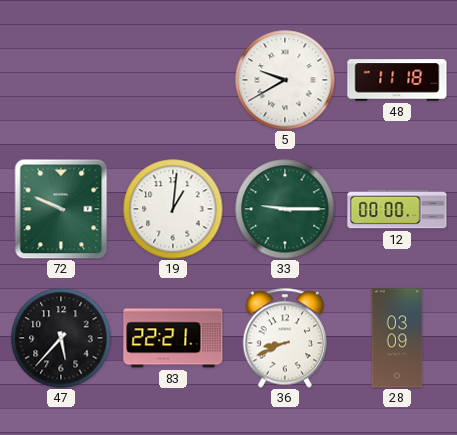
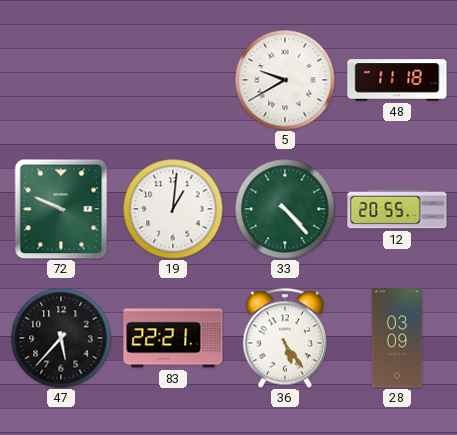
33: 9:15 -> 4:23 (285, 209)
12: 00:00 -> 20:55 (397, 209)
36: 8:41 -> 5:24 (284, 338)
